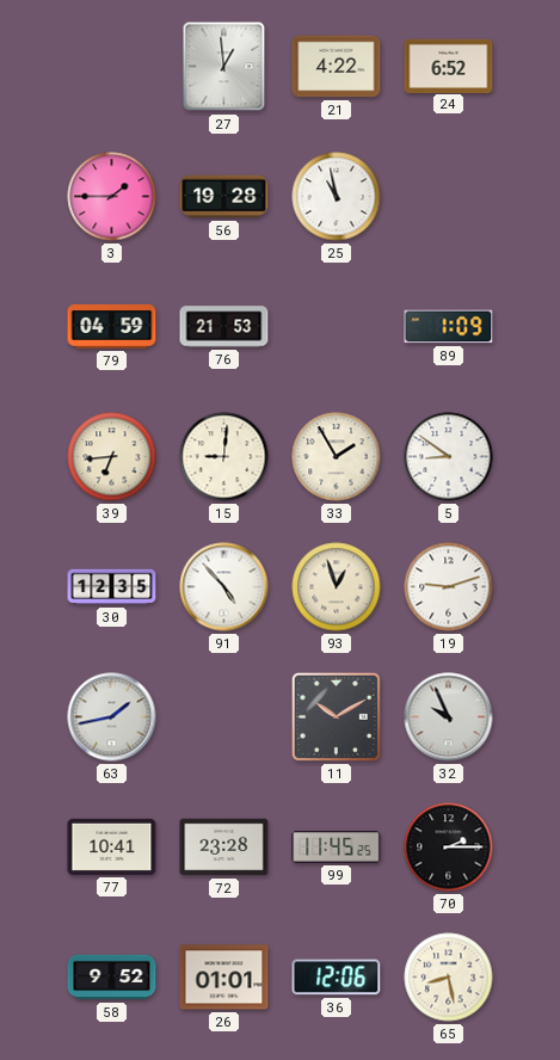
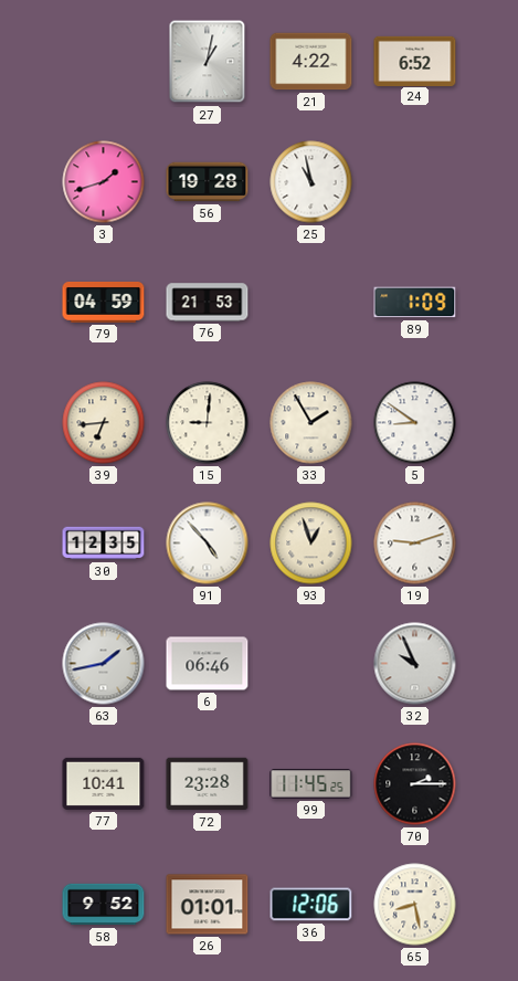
27: 12:59 -> 1:02 (208, 62)
3: 1:45 -> 1:42 (104, 182)
6: none -> 06:46 (208, 664)
11: 10:10 -> none (336, 716)
